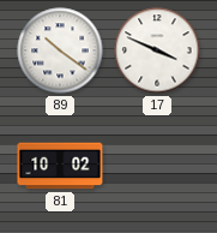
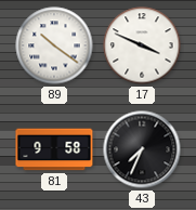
81: 10:02 -> 9:58 (54, 149)
43: none -> 7:34 (142, 149)
